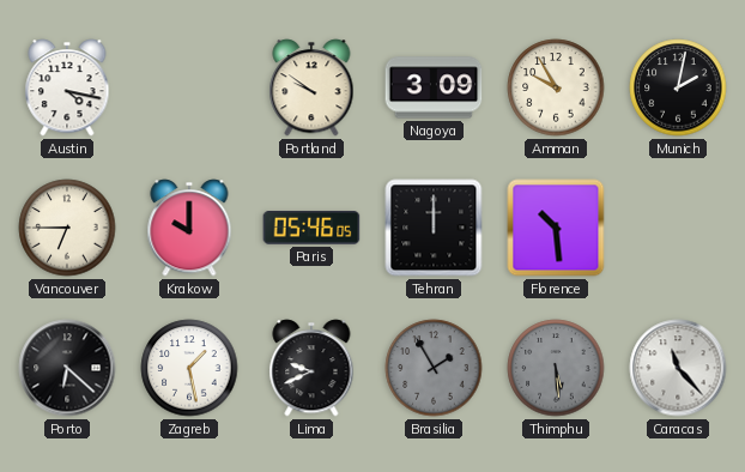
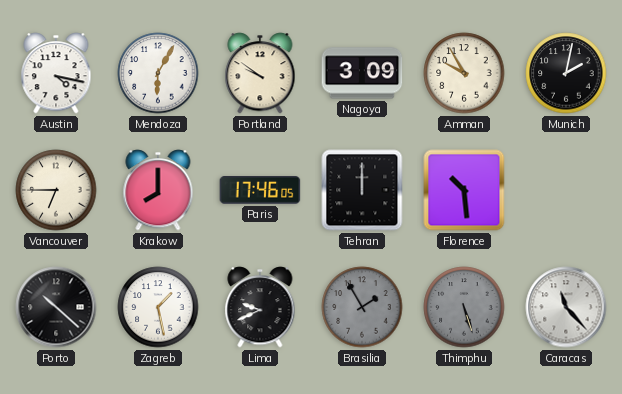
Mendoza: none -> 6:05 (158, 73)
Krakow: 10:00 -> 8:00 (158, 190)
Paris: 05:46 -> 17:46 (260, 191)
Porto: 6:22 -> 10:22 (56, 307)
Thimphu: 5:29 -> 5:27 (464, 307)
